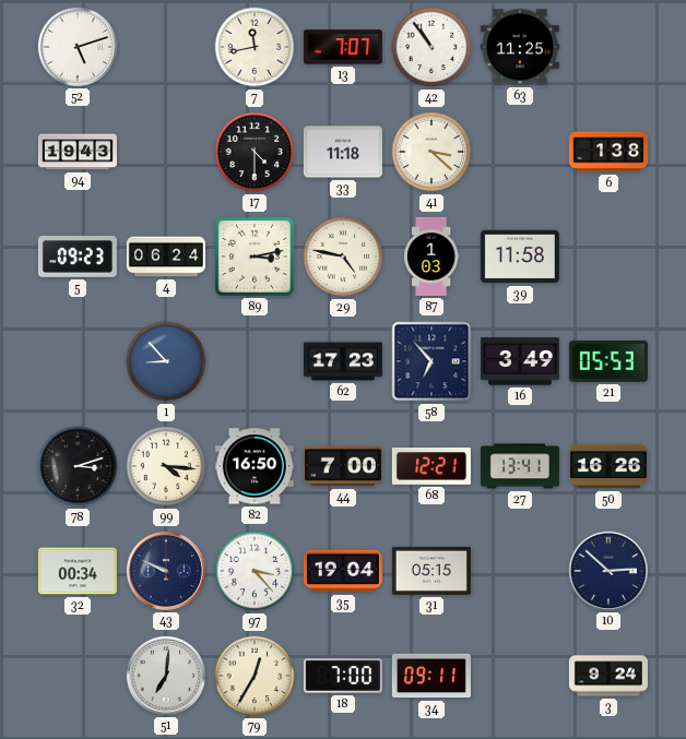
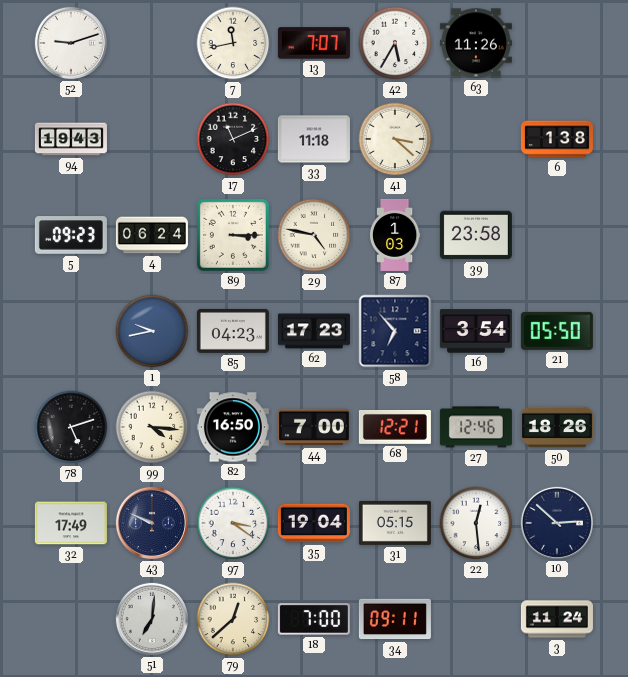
52: 5:12 -> 9:12 (71, 43)
42: 10:54 -> 5:35 (395, 43)
63: 11:25 -> 11:26 (476, 43)
17: 4:30 -> 11:11 (233, 139)
89: 3:13 -> 3:15 (233, 235)
39: 11:58 -> 23:58 (476, 235)
1: 8:53 -> 9:43 (152, 331)
85: none -> 04:23 (233, 331)
16: 3:49 -> 3:54 (476, 331)
21: 05:53 -> 05:50 (557, 331)
78: 3:12 -> 5:12 (71, 427)
27: 13:41 -> 12:46 (476, 427)
50: 16:26 -> 18:26 (557, 427)
32: 00:34 -> 17:49 (71, 523)
97: 3:23 -> 3:21 (233, 523)
22: none -> 12:29 (476, 523)
79: 12:35 -> 12:38 (233, 619)
3: 9:24 -> 11:24 (557, 619)
